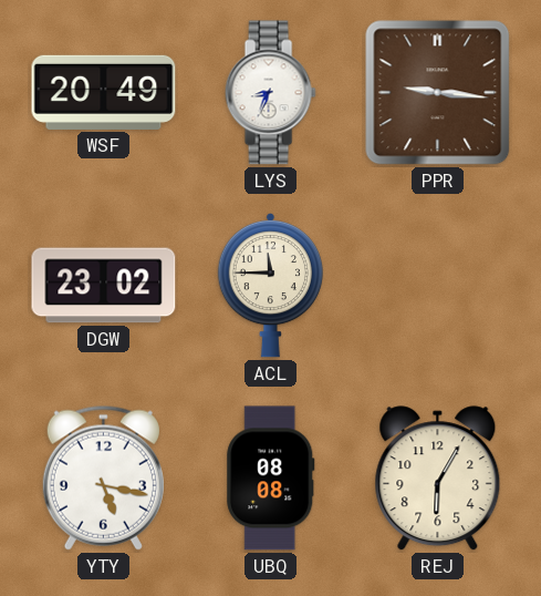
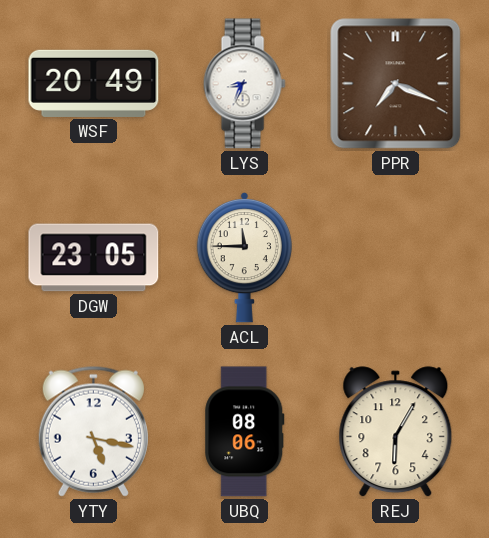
PPR: 9:16 -> 7:19 (396, 84)
DGW: 23:02 -> 23:05 (94, 258)
UBQ: 08:08 -> 08:06 (245, 432)
